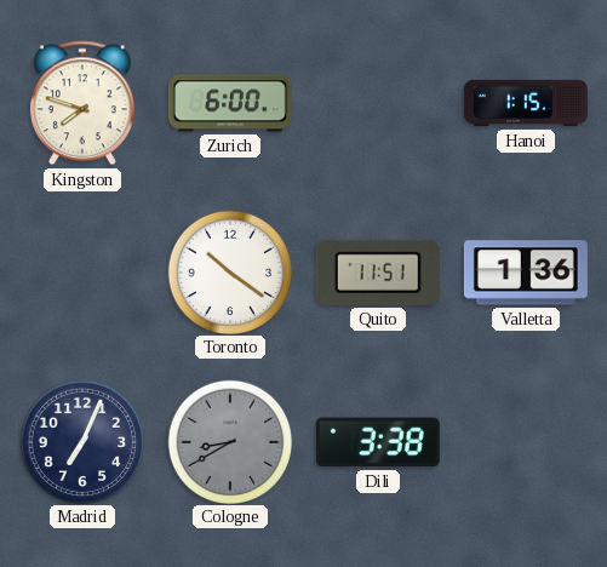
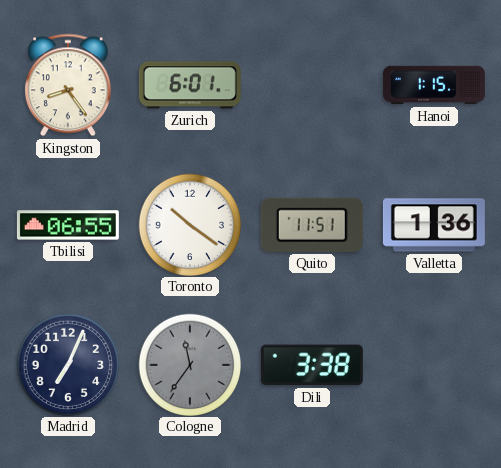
Kingston: 7:48 -> 8:24 (68, 85)
Zurich: 6:00 -> 6:01 (190, 85)
Tbilisi: none -> 06:55 (68, 225)
Cologne: 8:40 -> 11:36 (189, 364)
